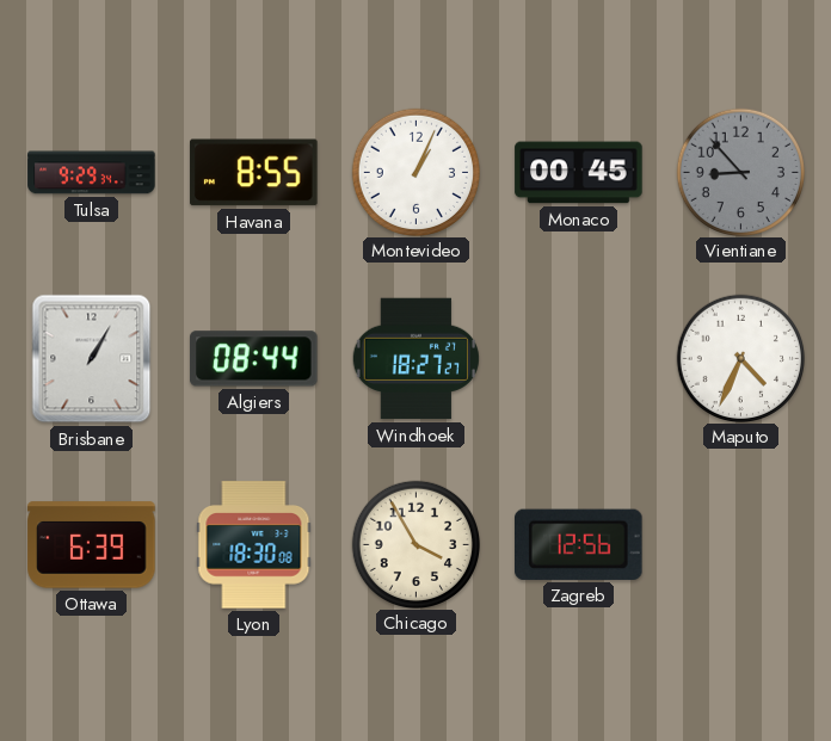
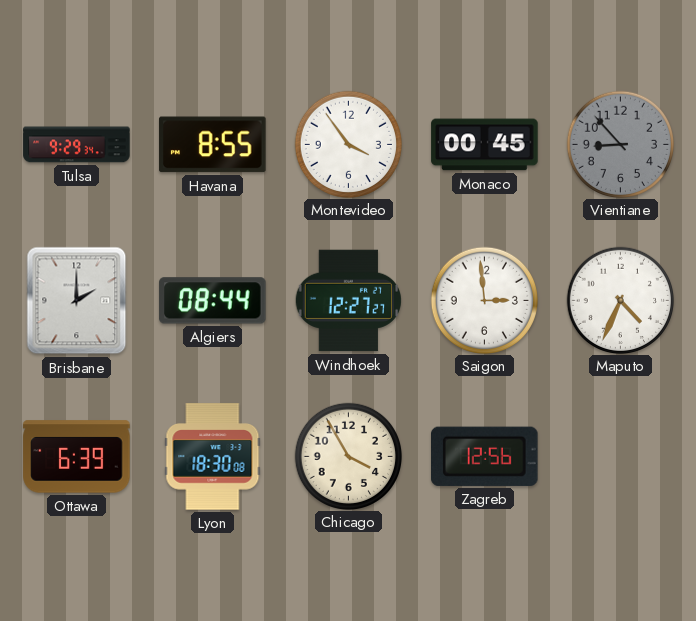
Montevideo: 1:04 -> 3:54 (348, 144)
Brisbane: 1:05 -> 2:00 (77, 301)
Windhoek: 18:27 -> 12:27 (348, 301)
Saigon: none -> 2:59 (484, 300)
